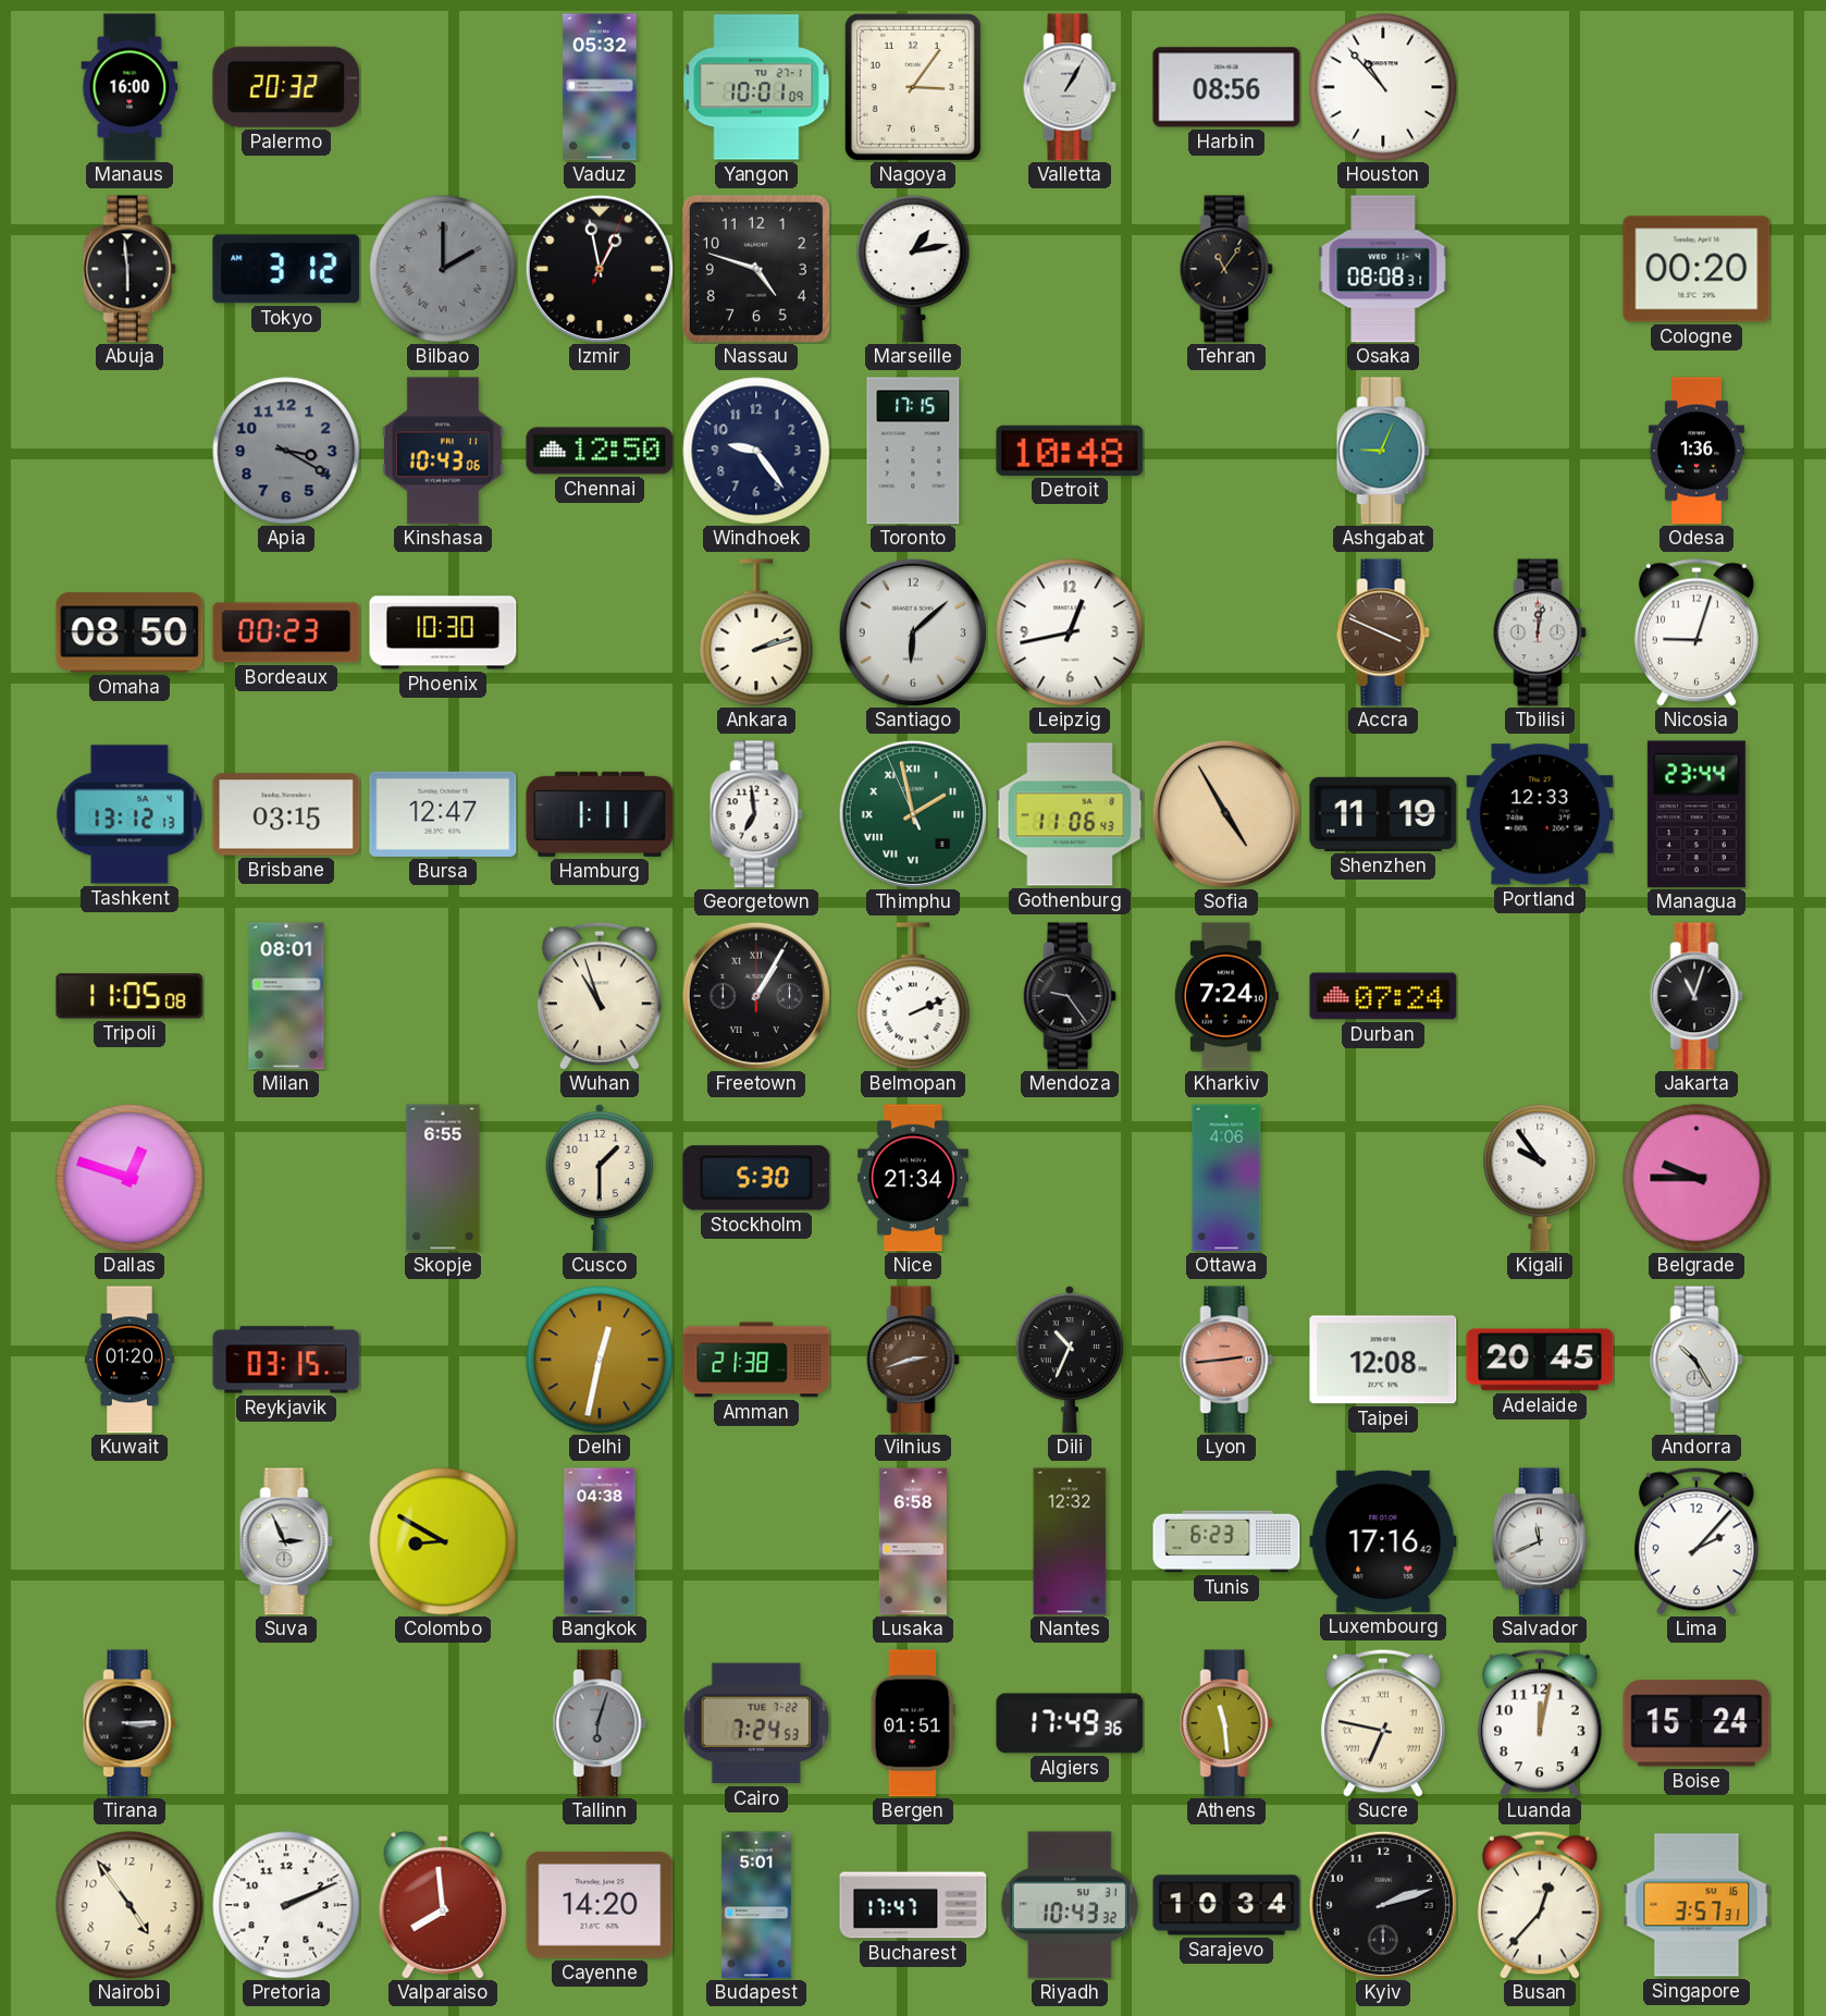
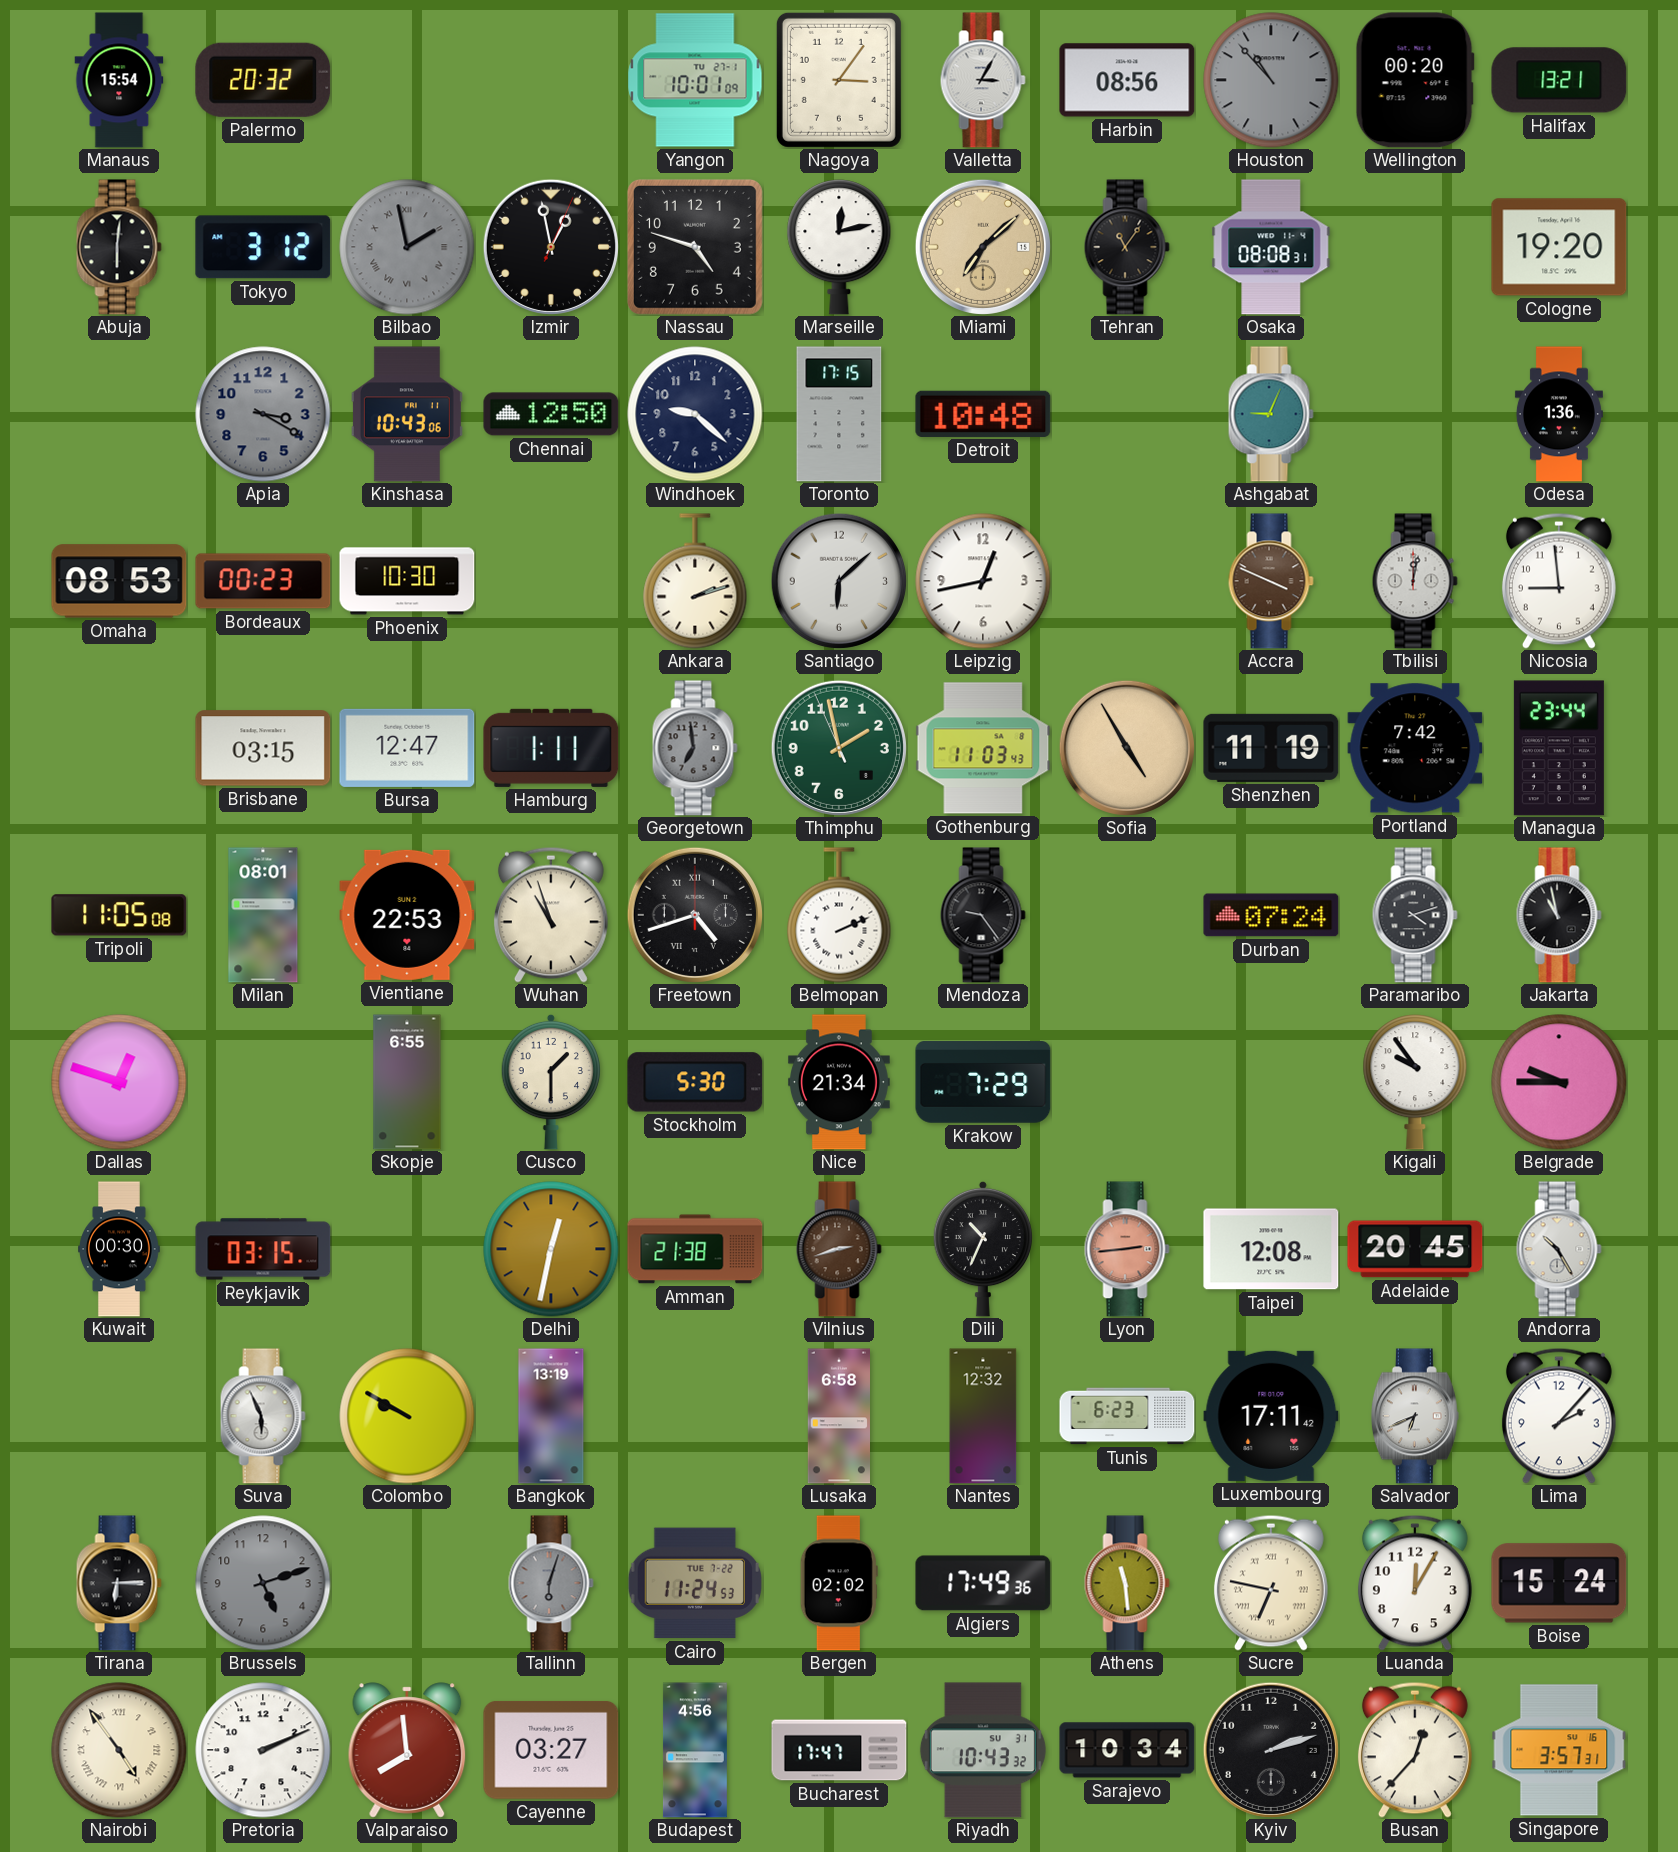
Manaus: 16:00 -> 15:54 (119, 80)
Vaduz: 05:32 -> none (600, 87)
Valletta: 1:05 -> 3:05 (983, 80)
Houston dial: white -> grey (1271, 80)
Wellington: none -> 00:20 (1415, 80)
Halifax: none -> 13:21 (1559, 80)
Abuja: 5:59 -> 6:01 (119, 247)
Bilbao: 2:00 -> 1:58 (407, 247)
Marseille: 1:13 -> 12:13 (839, 247)
Miami: none -> 7:08 (983, 247)
Cologne: 00:20 -> 19:20 (1559, 247)
Windhoek: 9:24 -> 9:22 (695, 414)
Omaha: 08:50 -> 08:53 (119, 581)
Nicosia: 9:03 -> 8:59 (1559, 581)
Tashkent: 13:12 -> none (129, 814)
Georgetown dial: white -> grey (695, 748)
Thimphu numerals: Roman -> Arabic (839, 748)
Gothenburg: 11:06 -> 11:03 (983, 748)
Portland: 12:33 -> 7:42 (1415, 748)
Vientiane: none -> 22:53 (407, 915)
Freetown: 1:05 -> 4:42 (695, 915)
Kharkiv: 7:24 -> none (1226, 996)
Paramaribo: none -> 4:12 (1415, 915)
Jakarta: 11:03 -> 10:58 (1559, 915)
Krakow: none -> 7:29 (983, 1082)
Ottawa: 4:06 -> none (1226, 1178)
Kuwait: 01:20 -> 00:30 (120, 1249)
Suva: 2:56 -> 5:56 (263, 1416)
Colombo: 8:50 -> 9:50 (407, 1416)
Bangkok: 04:38 -> 13:19 (551, 1416)
Luxembourg: 17:16 -> 17:11 (1271, 1416)
Salvador: 11:41 -> 6:41 (1415, 1416)
Tirana: 3:15 -> 6:15 (119, 1583)
Brussels: none -> 5:12 (263, 1583)
Cairo: 7:24 -> 11:24 (695, 1583)
Bergen: 01:51 -> 02:02 (839, 1583)
Luanda: 12:02 -> 12:05 (1415, 1583)
Nairobi numerals: Arabic -> Roman (119, 1750)
Cayenne: 14:20 -> 03:27 (551, 1750)
Budapest: 5:01 -> 4:56 (695, 1750)
